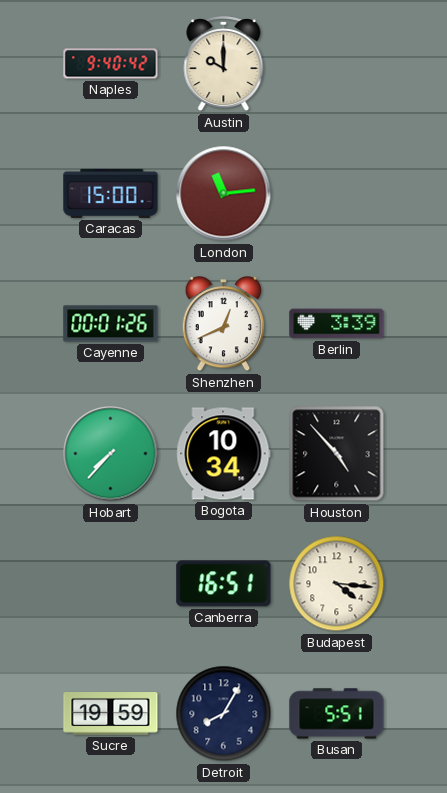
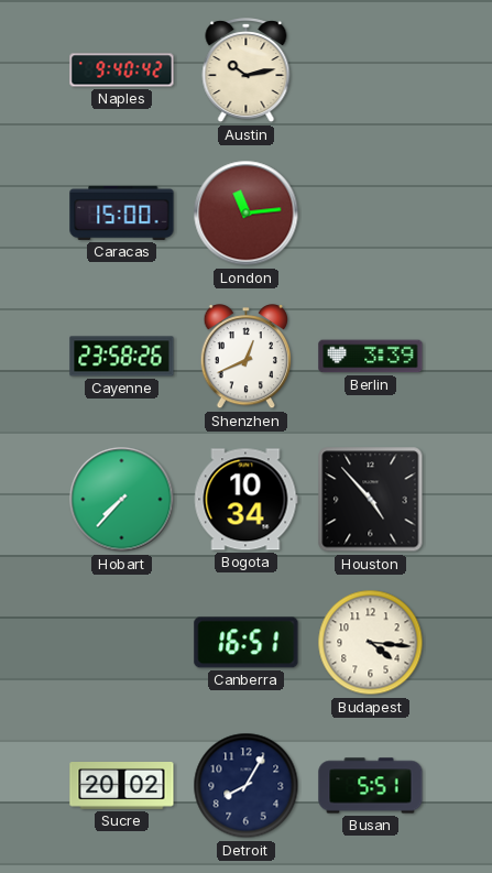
Austin: 10:00 -> 10:13 (247, 70)
Cayenne: 00:01 -> 23:58 (122, 357)
Sucre: 19:59 -> 20:02 (122, 786)
